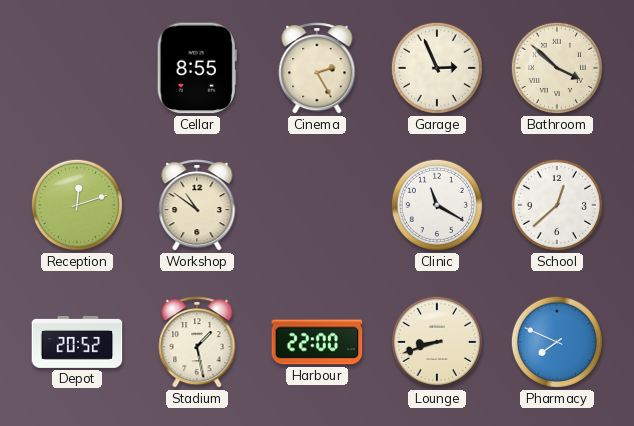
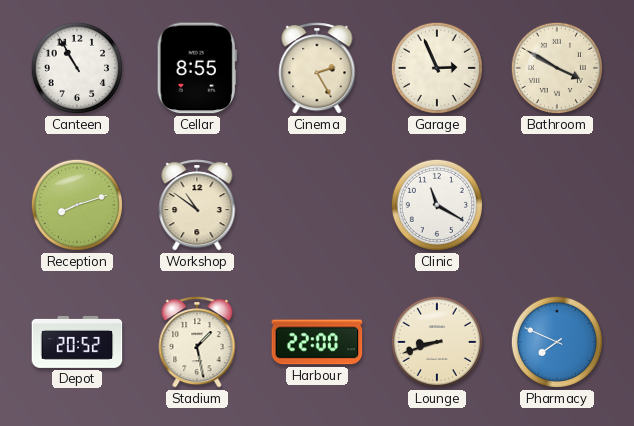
Canteen: none -> 10:55 (77, 68)
Bathroom: 3:52 -> 3:50 (557, 68)
Reception: 12:12 -> 8:12 (77, 205)
School: 12:38 -> none (557, 205)
